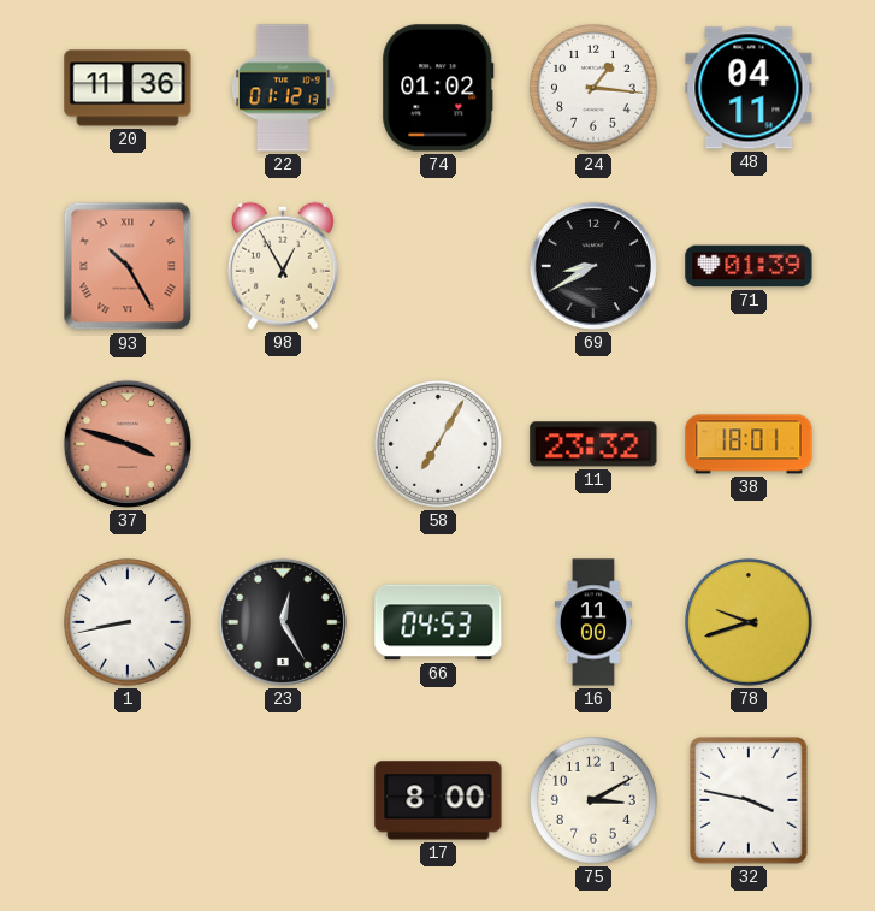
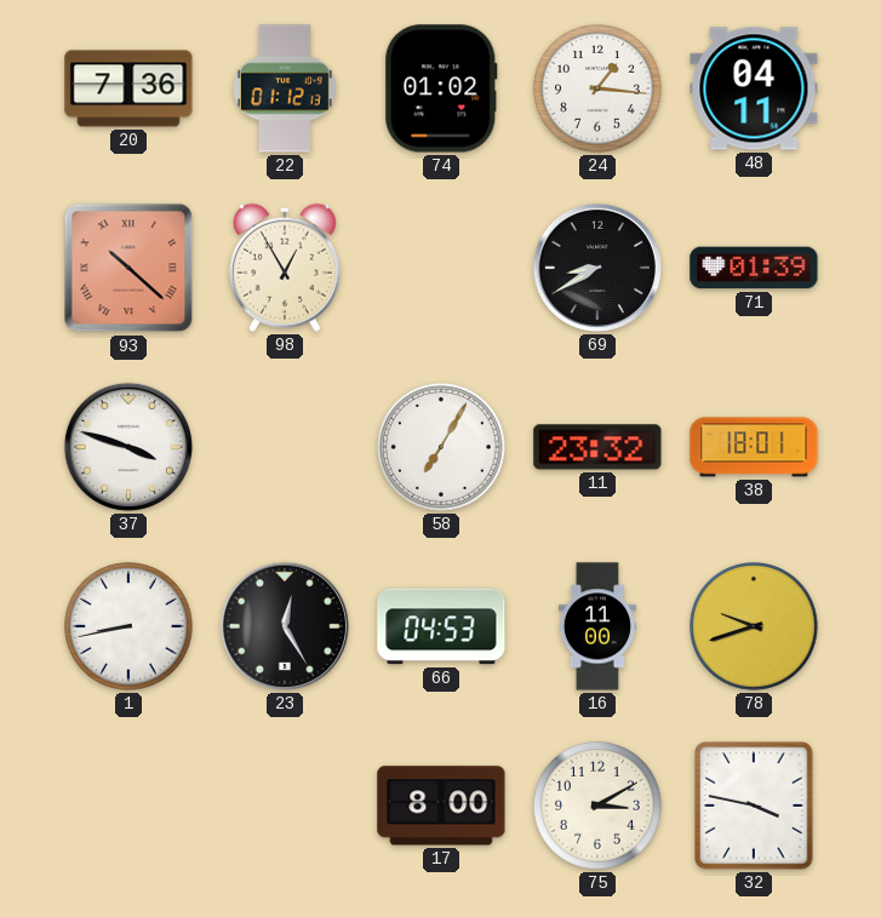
20: 11:36 -> 7:36 (128, 88)
93: 10:25 -> 10:22 (128, 268)
37 dial: salmon -> white (128, 447)
